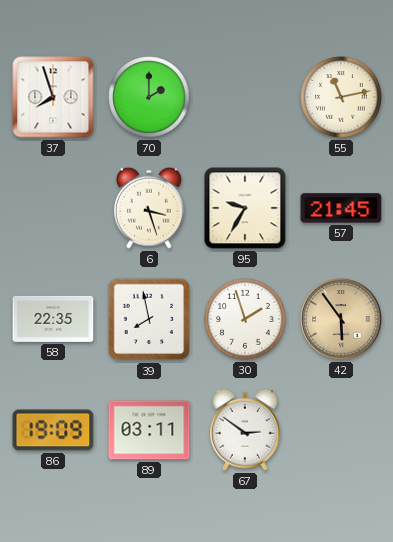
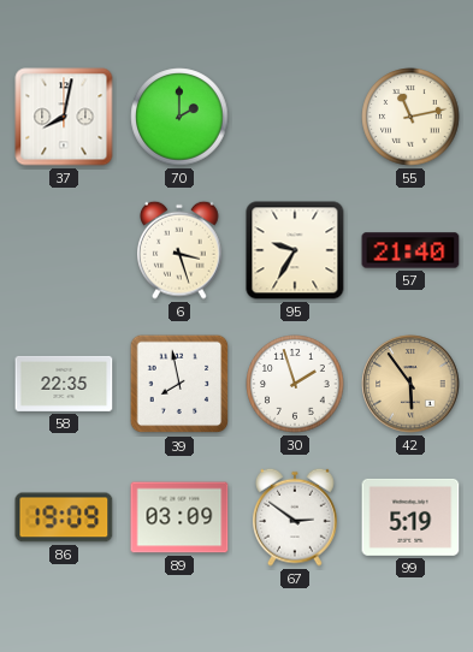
37: 7:57 -> 8:02 (64, 117)
57: 21:45 -> 21:40 (410, 250)
89: 03:11 -> 03:09 (179, 517)
99: none -> 5:19 (410, 517)
